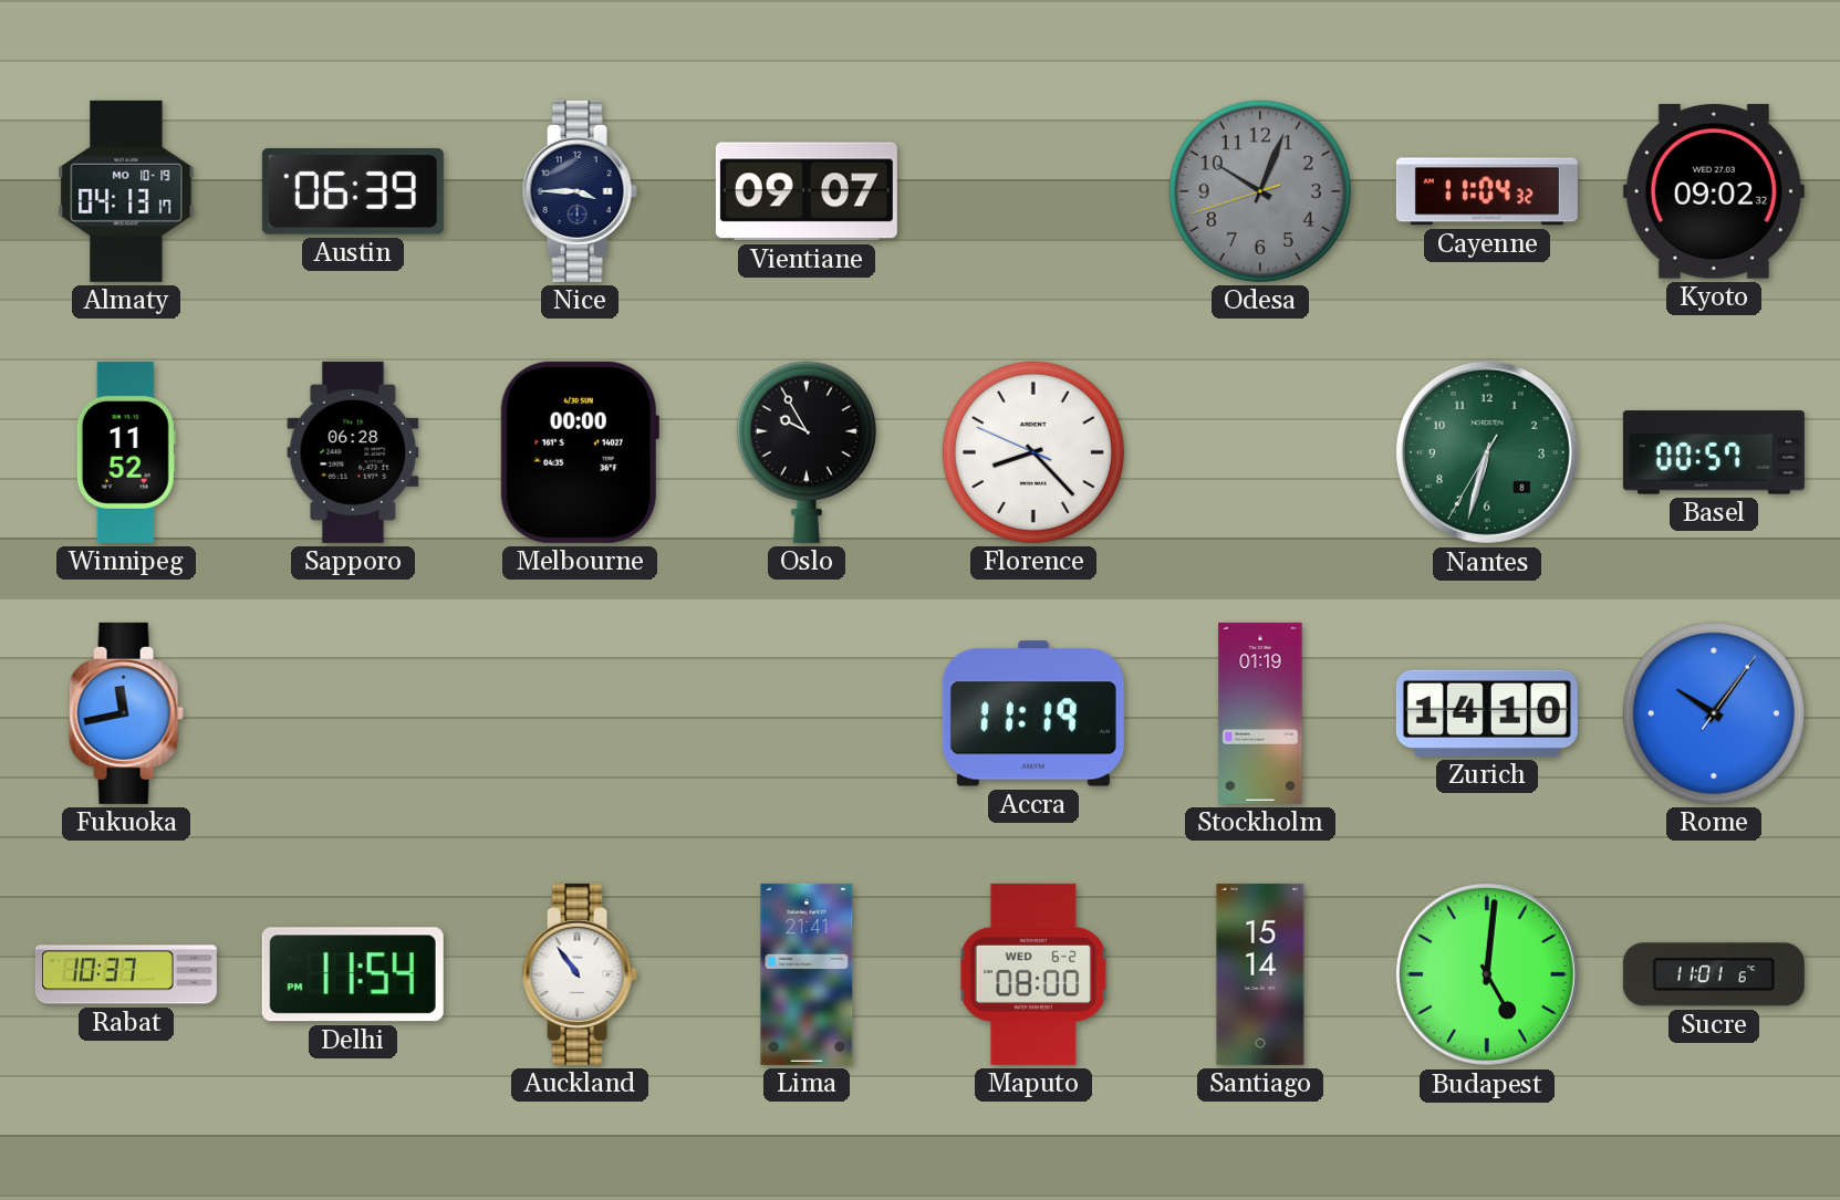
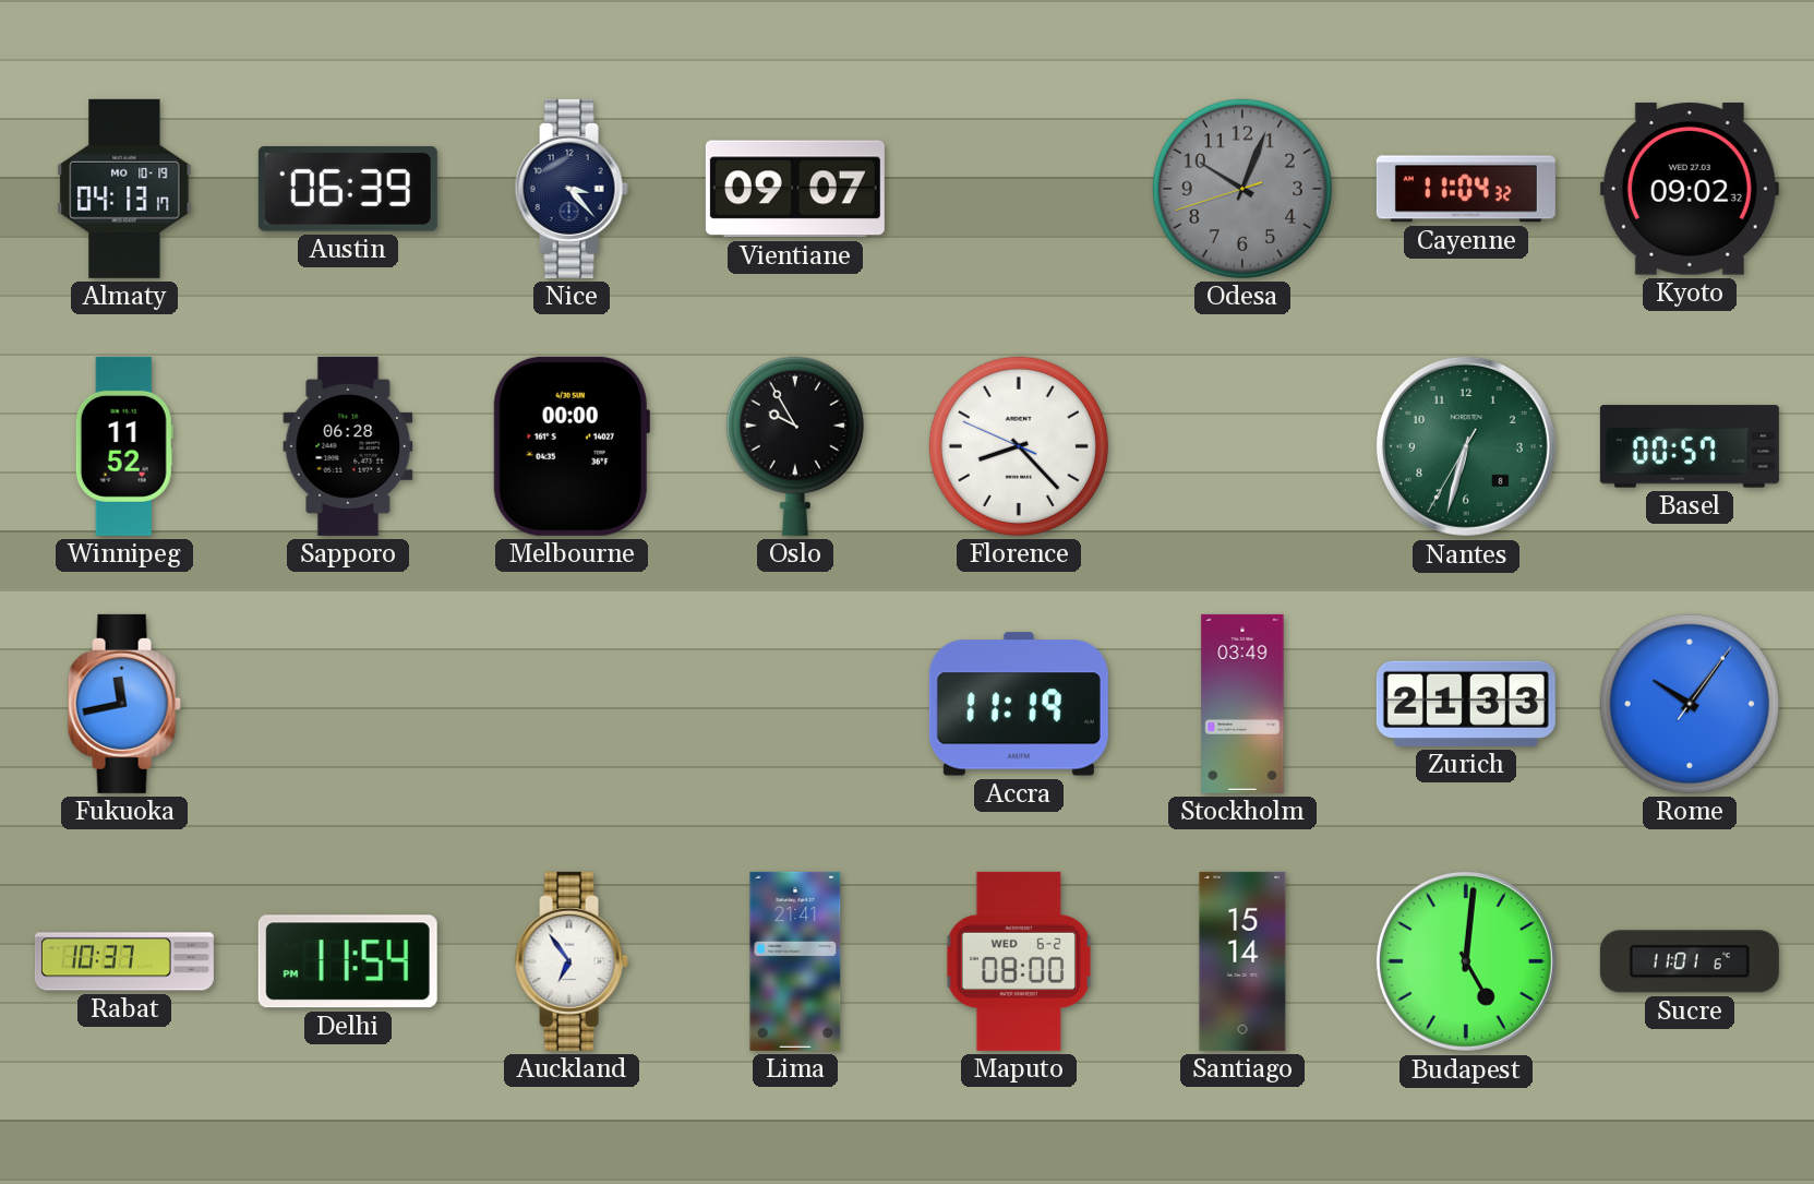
Nice: 3:45 -> 3:23 (572, 189)
Stockholm: 01:19 -> 03:49 (1242, 704)
Zurich: 14:10 -> 21:33 (1466, 704)
Auckland: 10:54 -> 6:54 (572, 961)
